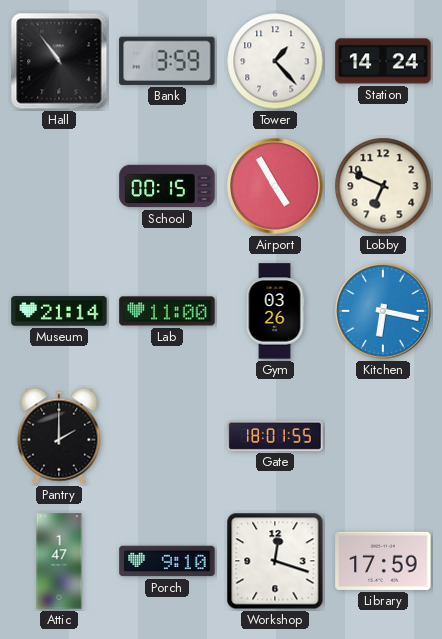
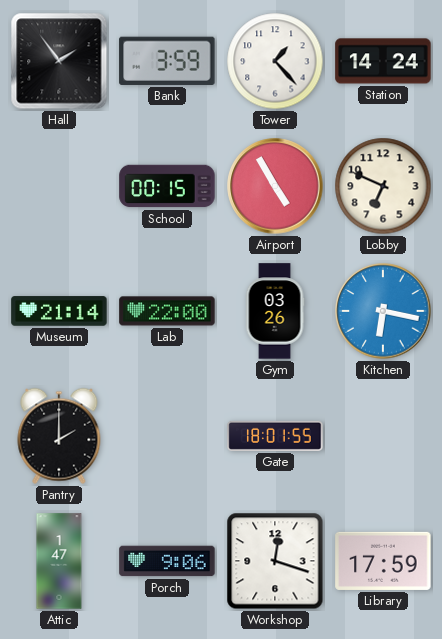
Hall: 10:54 -> 1:54 (59, 61)
Lab: 11:00 -> 22:00 (167, 311)
Porch: 9:10 -> 9:06 (167, 561)
